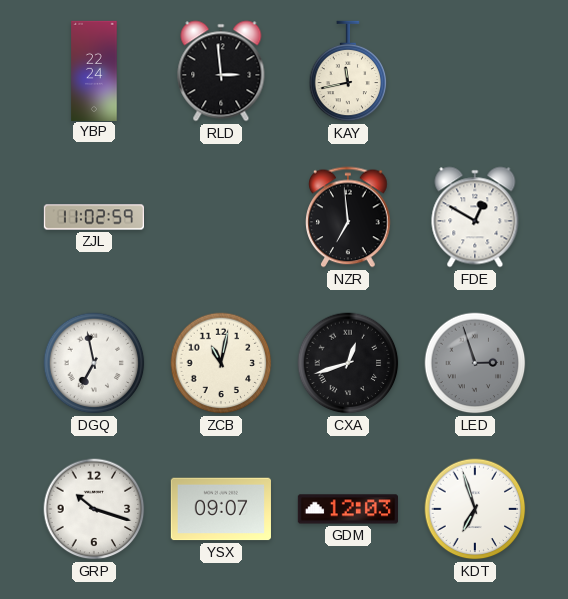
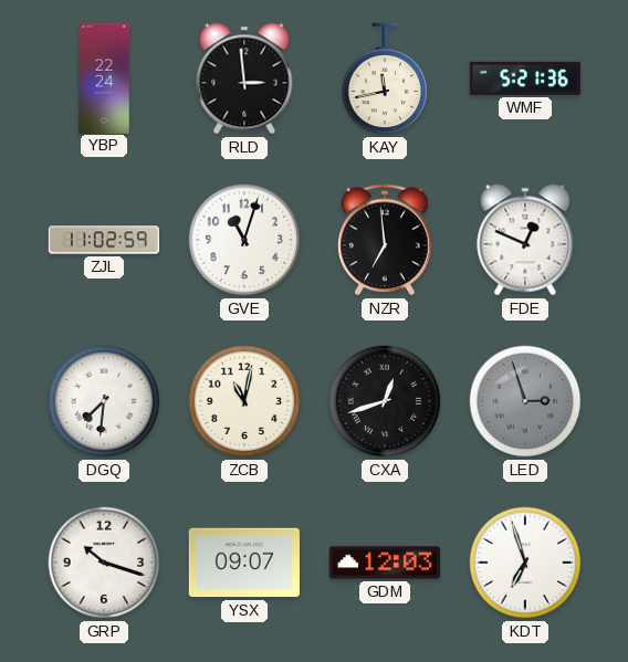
WMF: none -> 5:21 (525, 78)
GVE: none -> 11:03 (244, 240)
FDE: 12:50 -> 12:49 (525, 240)
DGQ: 6:58 -> 7:31 (104, 401)
